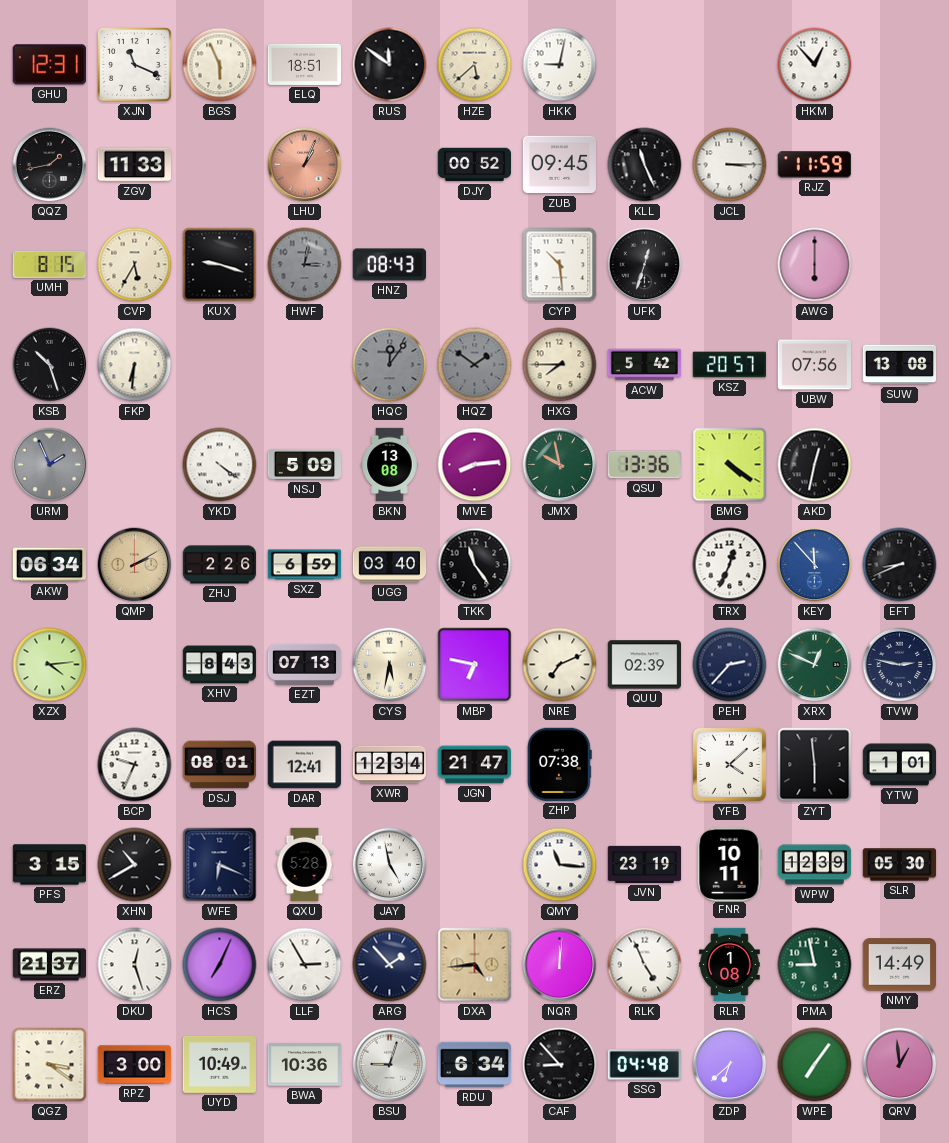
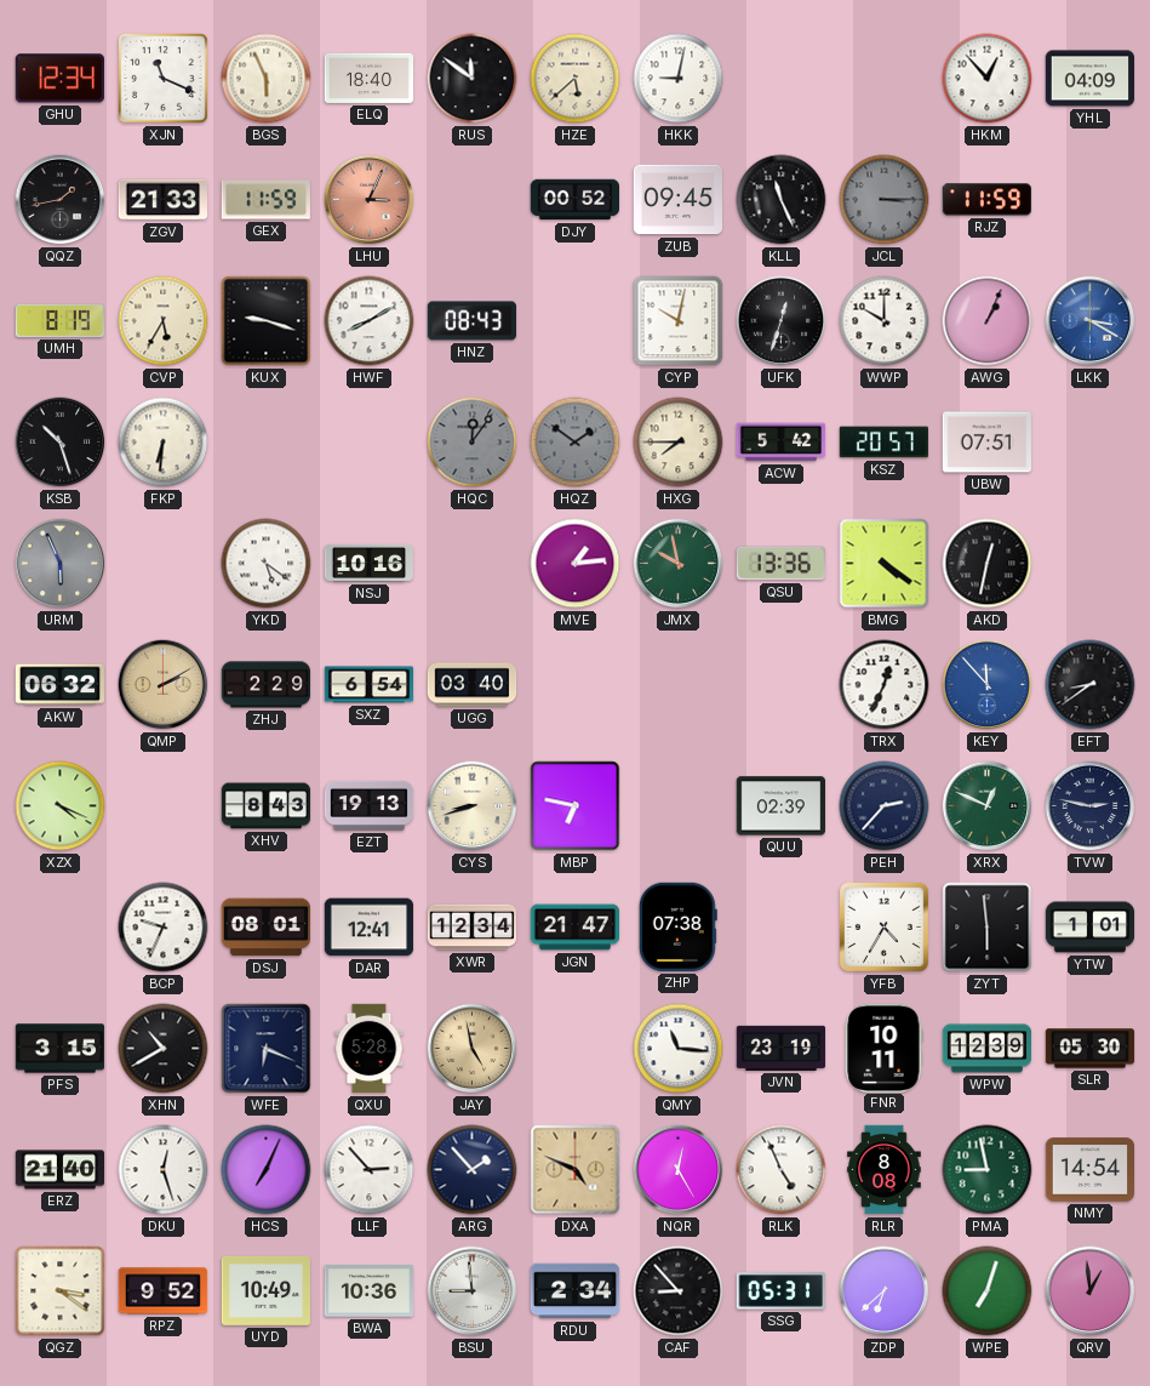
GHU: 12:31 -> 12:34 (59, 79)
ELQ: 18:51 -> 18:40 (368, 78)
YHL: none -> 04:09 (1089, 79)
ZGV: 11:33 -> 21:33 (162, 200)
GEX: none -> 11:59 (265, 200)
LHU: 1:04 -> 3:04 (370, 200)
JCL dial: white -> grey (885, 200)
UMH: 8:15 -> 8:19 (59, 320)
HWF: 3:02 -> 8:10 (370, 321)
HWF dial: grey -> white (370, 321)
CYP: 10:29 -> 10:02 (679, 321)
WWP: none -> 10:00 (885, 321)
AWG: 6:00 -> 1:04 (988, 321)
LKK: none -> 3:20 (1091, 321)
UBW: 07:56 -> 07:51 (986, 443)
SUW: 13:08 -> none (899, 365)
URM: 1:56 -> 5:56 (61, 564)
YKD: 4:21 -> 5:21 (267, 564)
NSJ: 5:09 -> 10:16 (368, 563)
BKN: 13:08 -> none (390, 465)
MVE: 8:14 -> 1:14 (576, 564)
AKW: 06:34 -> 06:32 (59, 685)
ZHJ: 2:26 -> 2:29 (267, 685)
SXZ: 6:59 -> 6:54 (370, 685)
TKK: 11:24 -> none (475, 565)
EFT: 8:41 -> 8:39 (1091, 685)
XZX: 4:14 -> 4:19 (61, 806)
EZT: 07:13 -> 19:13 (370, 805)
CYS: 5:32 -> 8:42 (473, 806)
NRE: 7:11 -> none (560, 665)
YFB: 4:08 -> 4:35 (883, 926)
JAY dial: white -> champagne (473, 1049)
ERZ: 21:37 -> 21:40 (61, 1170)
LLF: 2:55 -> 2:53 (370, 1170)
DXA: 4:44 -> 4:49 (576, 1170)
NQR: 12:01 -> 12:25 (679, 1170)
RLR: 1:08 -> 8:08 (885, 1170)
NMY: 14:49 -> 14:54 (1089, 1170)
RPZ: 3:00 -> 9:52 (164, 1291)
BSU: 9:03 -> 8:59 (473, 1291)
RDU: 6:34 -> 2:34 (576, 1291)
SSG: 04:48 -> 05:31 (780, 1291)
WPE: 7:06 -> 7:03 (988, 1291)
